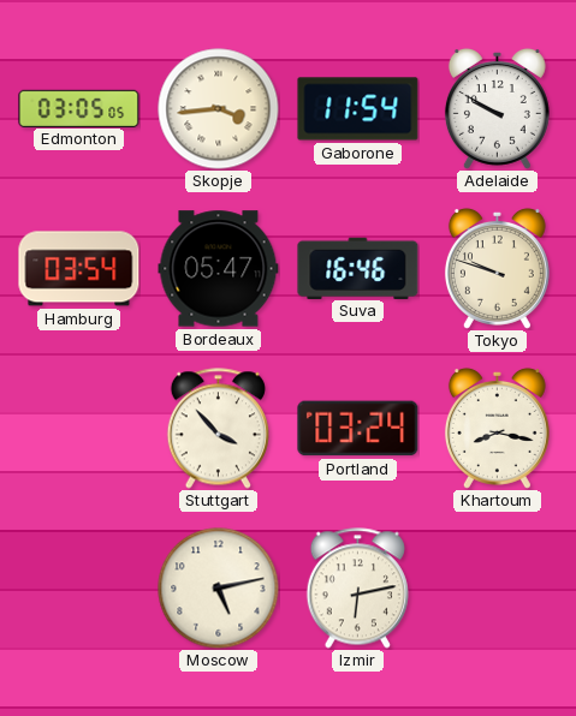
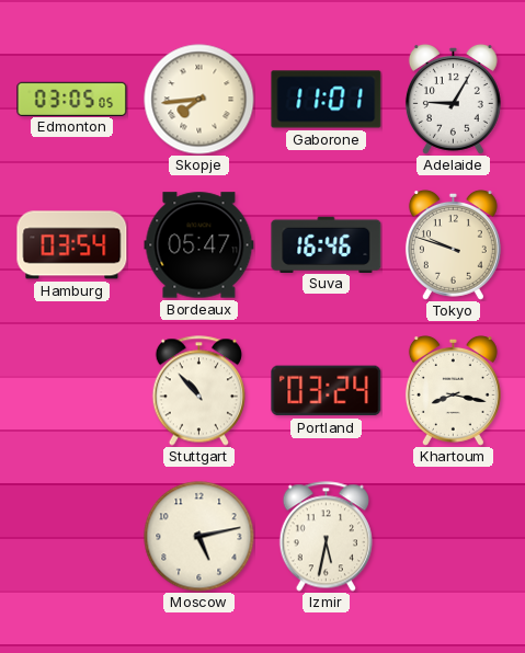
Skopje: 3:44 -> 7:44 (199, 100)
Gaborone: 11:54 -> 11:01 (327, 100)
Adelaide: 9:50 -> 9:05 (453, 99)
Stuttgart: 3:53 -> 10:53 (198, 391)
Izmir: 6:13 -> 5:32 (326, 537)
